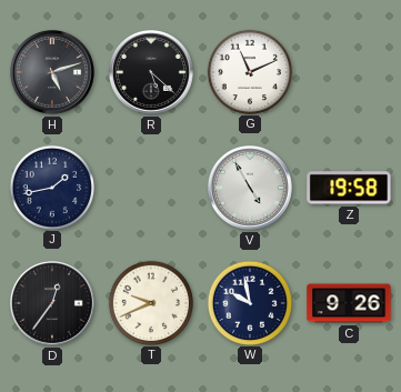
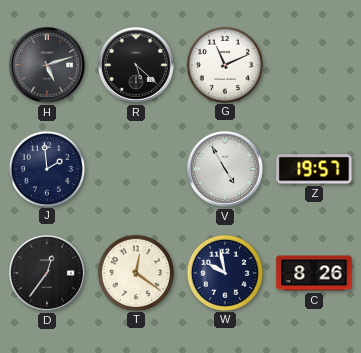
J: 1:43 -> 1:59 (46, 168)
Z: 19:58 -> 19:57 (314, 169)
T: 9:41 -> 12:21 (135, 272)
C: 9:26 -> 8:26 (314, 273)
